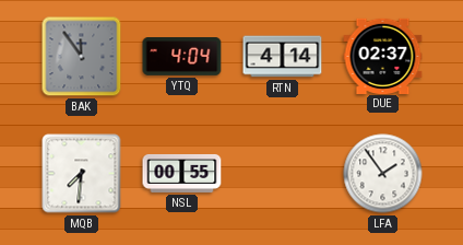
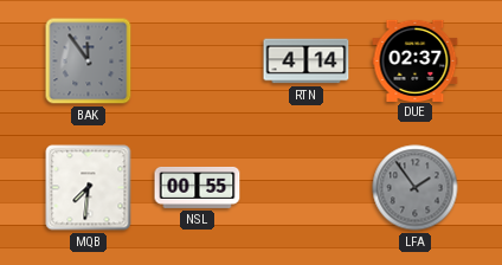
YTQ: 4:04 -> none (182, 57)
LFA dial: white -> grey (416, 188)
